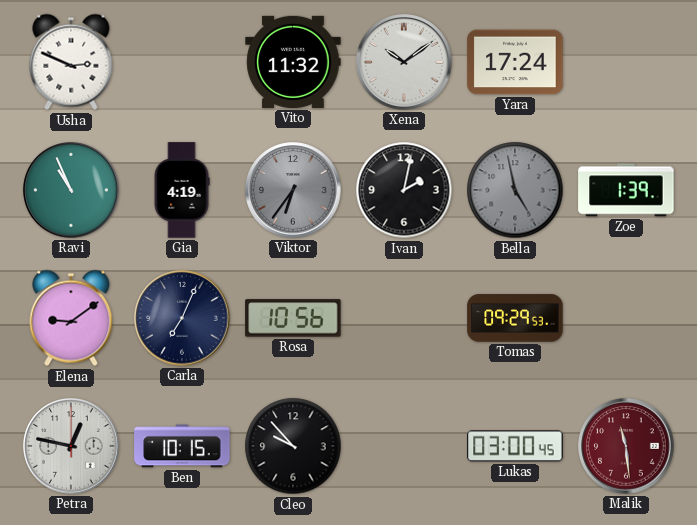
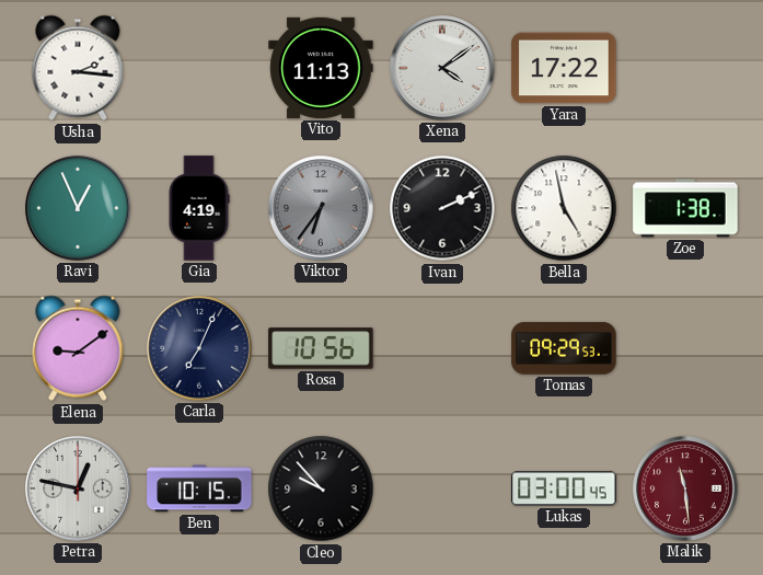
Usha: 2:49 -> 2:16 (78, 68)
Vito: 11:32 -> 11:13 (321, 68)
Xena: 10:09 -> 4:09 (442, 68)
Yara: 17:24 -> 17:22 (564, 68)
Ravi: 10:56 -> 12:56 (78, 208)
Ivan: 2:02 -> 2:11 (442, 208)
Bella dial: grey -> white (564, 208)
Zoe: 1:39 -> 1:38 (685, 208)
